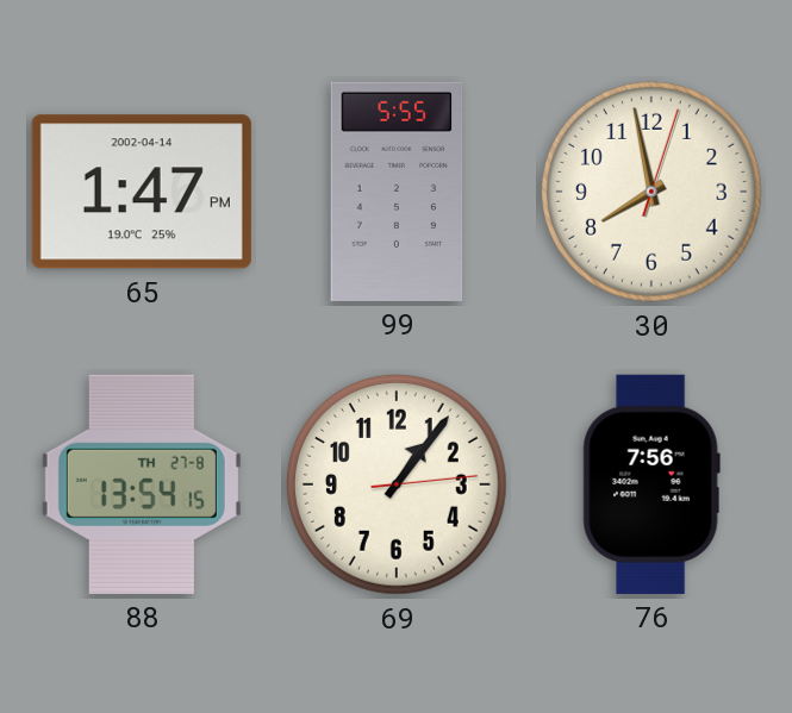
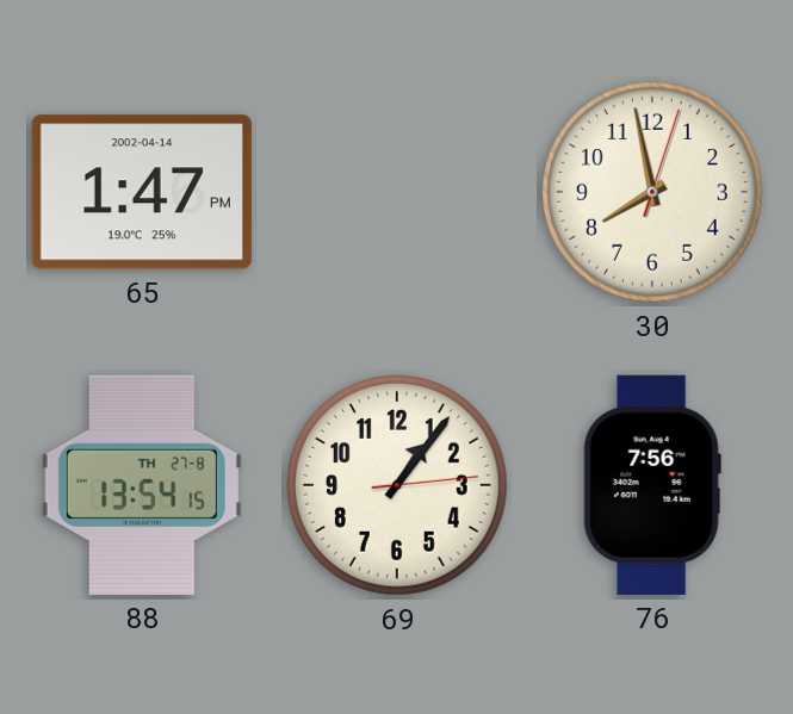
99: 5:55 -> none (397, 192)
